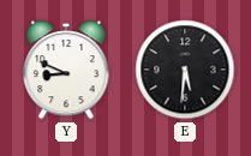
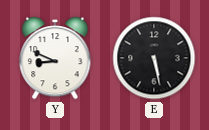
E: 5:31 -> 5:28 (154, 58)
